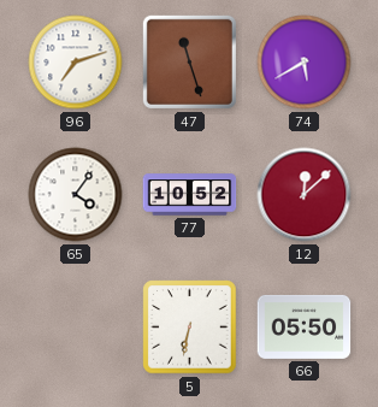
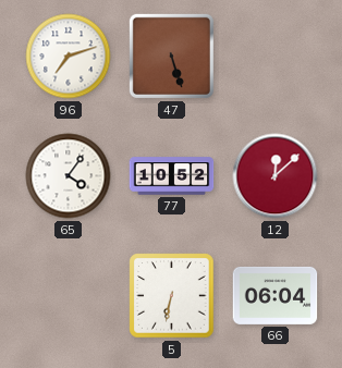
47: 11:27 -> 5:27 (171, 56)
74: 5:40 -> none (305, 63)
66: 05:50 -> 06:04 (276, 295)
